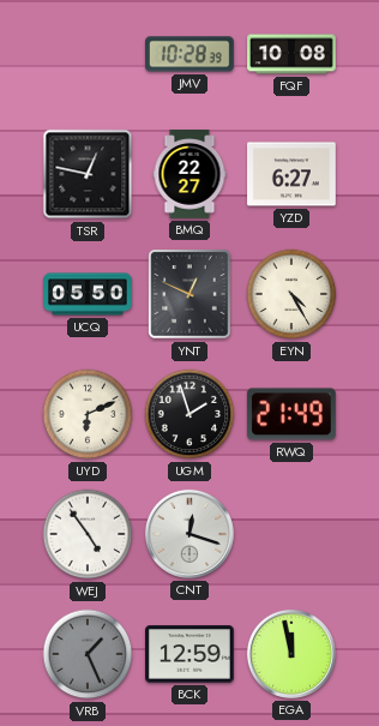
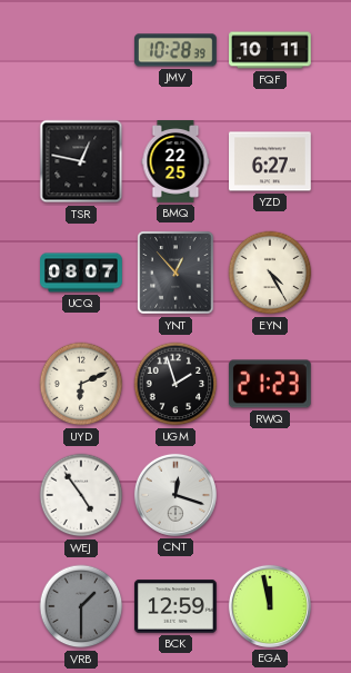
FQF: 10:08 -> 10:11 (270, 50)
BMQ: 22:27 -> 22:25 (175, 161)
UCQ: 05:50 -> 08:07 (81, 273)
YNT: 12:49 -> 12:53 (175, 273)
RWQ: 21:49 -> 21:23 (270, 384)
VRB: 1:26 -> 1:30 (81, 606)
